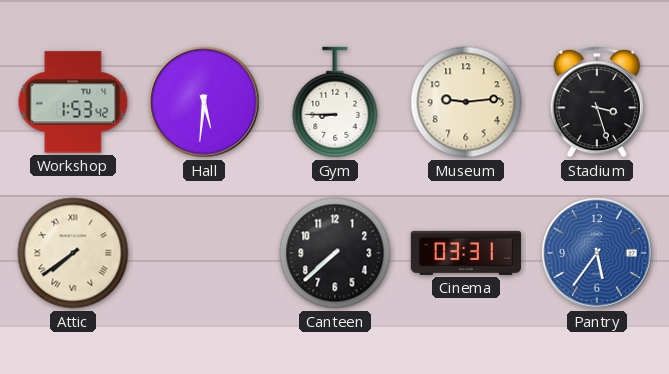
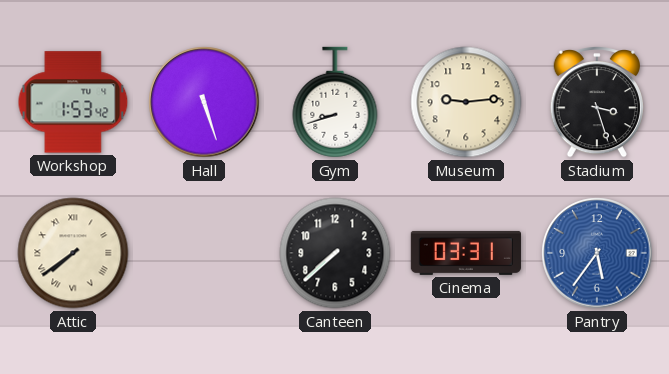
Hall: 5:31 -> 5:27 (204, 102)
Gym: 8:45 -> 8:42 (335, 102)
